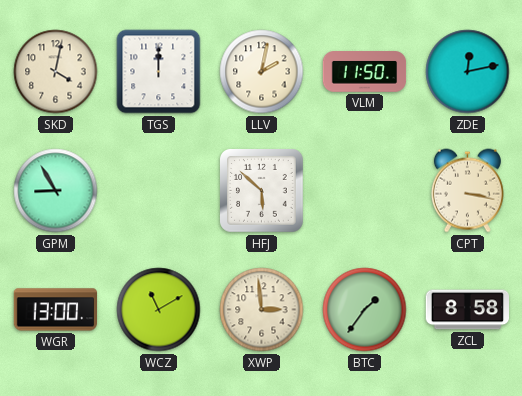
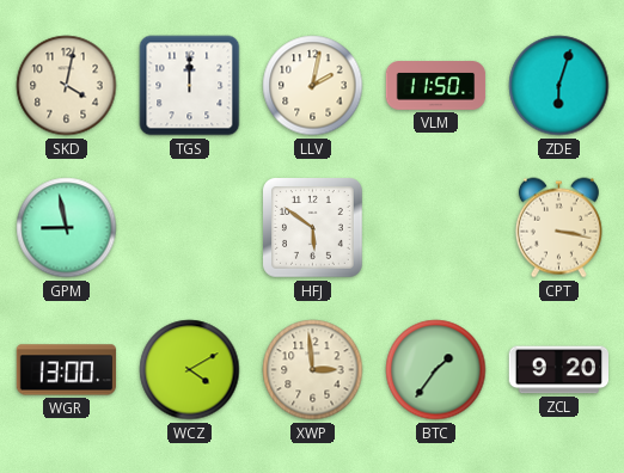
ZDE: 12:13 -> 6:03 (559, 86)
GPM: 8:55 -> 8:58 (67, 228)
HFJ: 5:52 -> 5:51 (313, 228)
WCZ: 11:10 -> 4:10 (190, 370)
ZCL: 8:58 -> 9:20 (558, 370)
